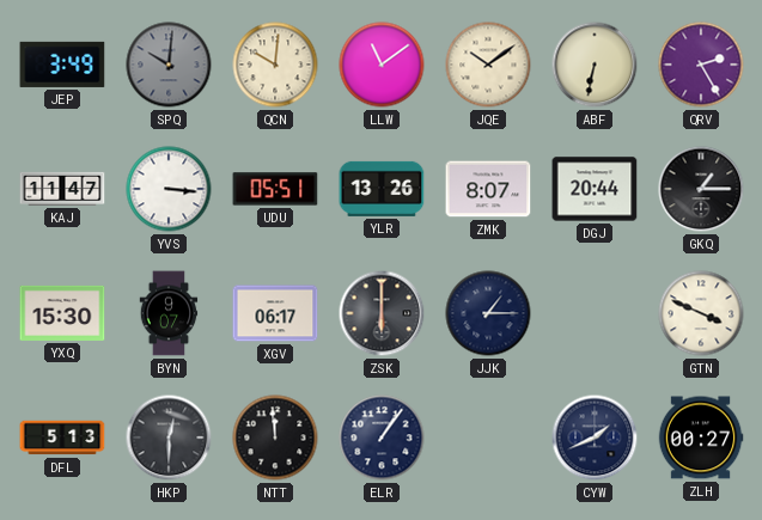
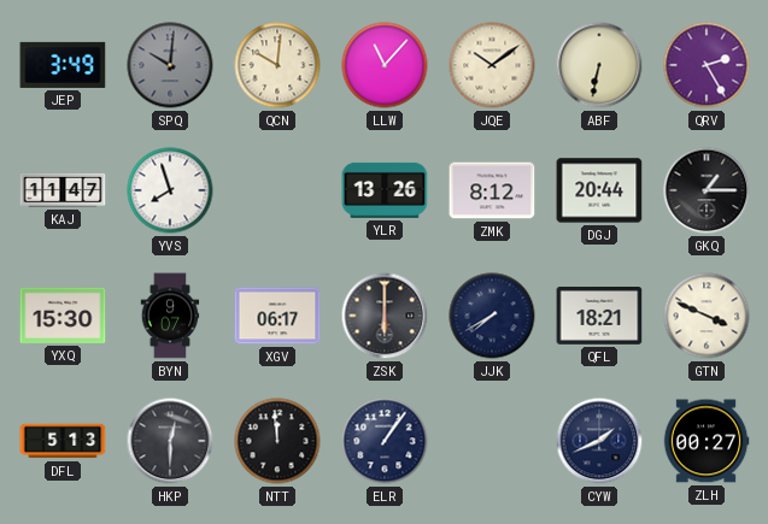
LLW: 11:09 -> 11:07 (385, 65)
YVS: 3:16 -> 7:57 (170, 190)
UDU: 05:51 -> none (275, 189)
ZMK: 8:07 -> 8:12 (492, 190)
JJK: 1:15 -> 7:40 (492, 316)
QFL: none -> 18:21 (599, 317)
